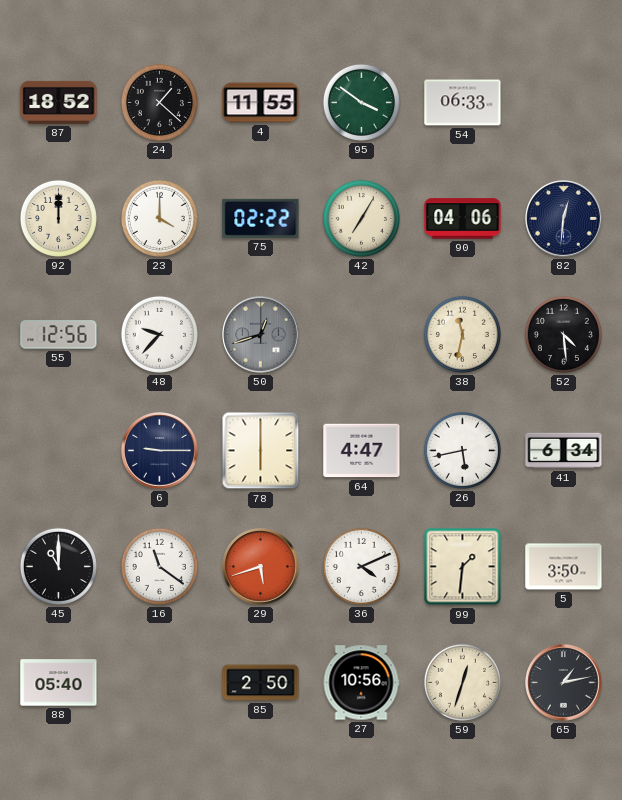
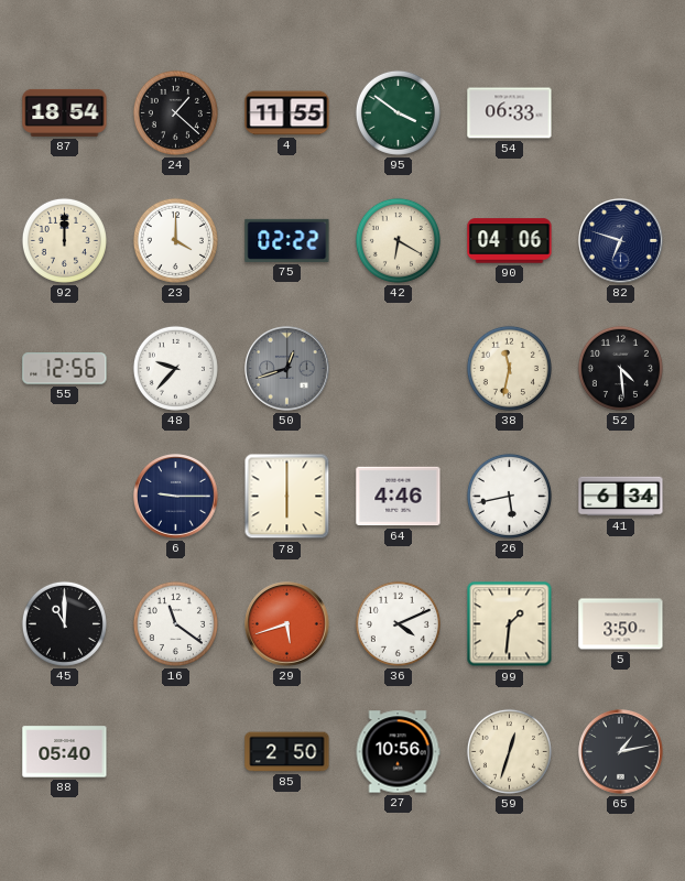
87: 18:52 -> 18:54 (65, 112)
42: 7:05 -> 6:20 (398, 240)
82: 12:31 -> 6:48 (621, 241)
64: 4:47 -> 4:46 (399, 497)
